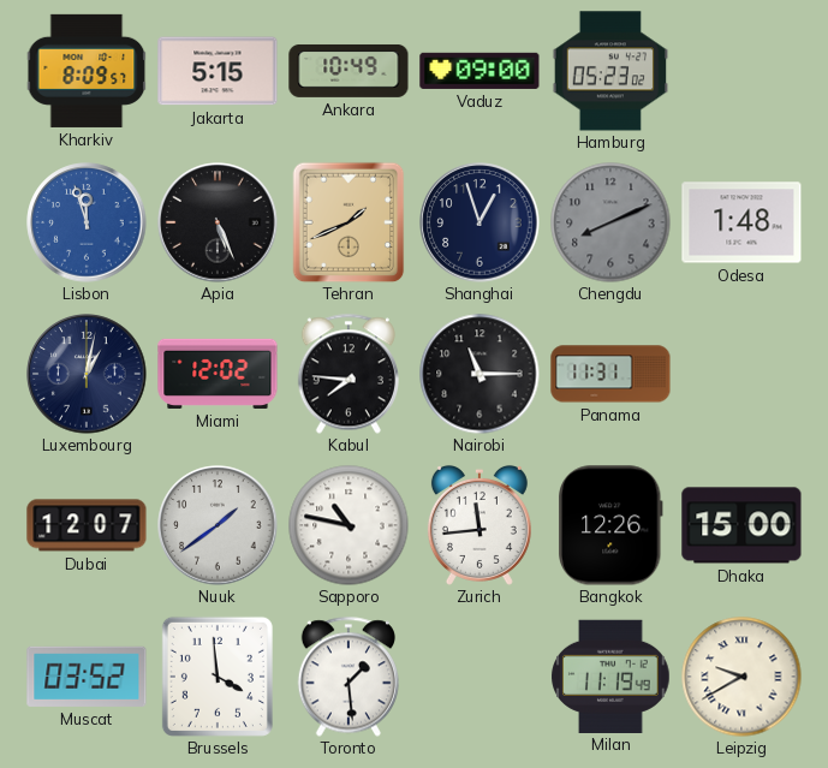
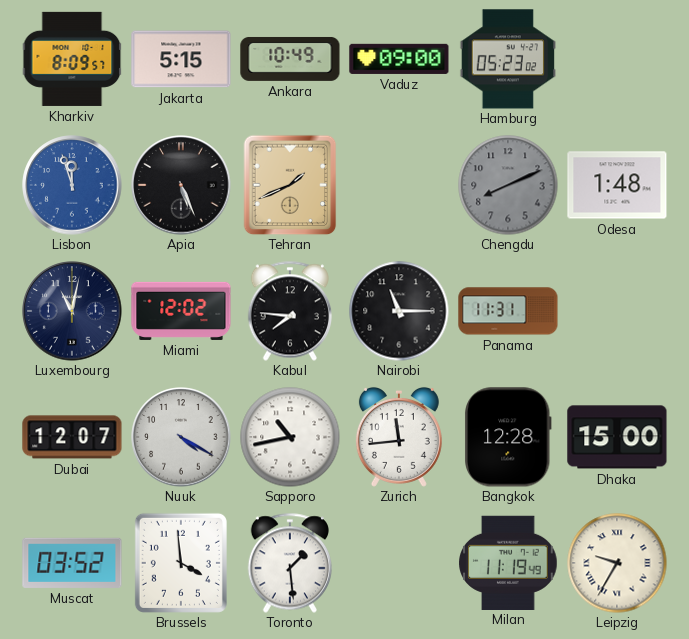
Shanghai: 12:57 -> none (479, 222)
Luxembourg: 1:02 -> 11:02 (72, 311)
Nuuk: 1:39 -> 4:20 (181, 437)
Sapporo: 10:47 -> 10:43 (290, 437)
Bangkok: 12:26 -> 12:28 (508, 437)
Leipzig: 9:40 -> 9:35 (617, 563)
